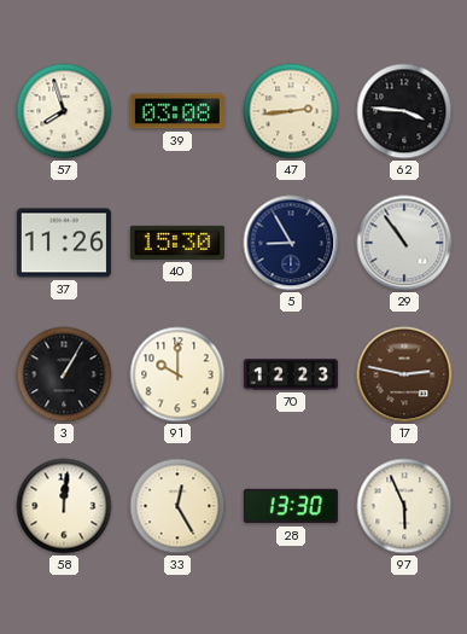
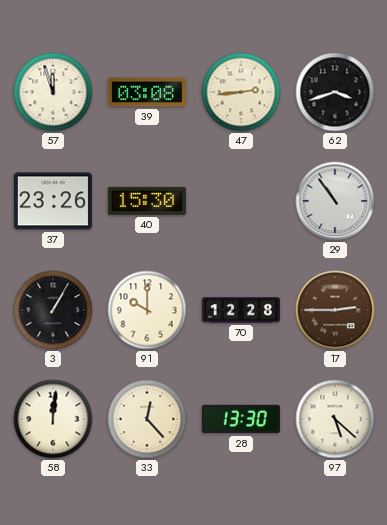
57: 7:57 -> 11:57 (53, 92)
62: 3:46 -> 3:42 (335, 92)
37: 11:26 -> 23:26 (53, 201)
5: 8:55 -> none (291, 243)
70: 12:23 -> 12:28 (241, 310)
17: 2:47 -> 2:45 (335, 310)
33: 12:25 -> 12:23 (147, 419)
97: 5:56 -> 5:22 (335, 419)
